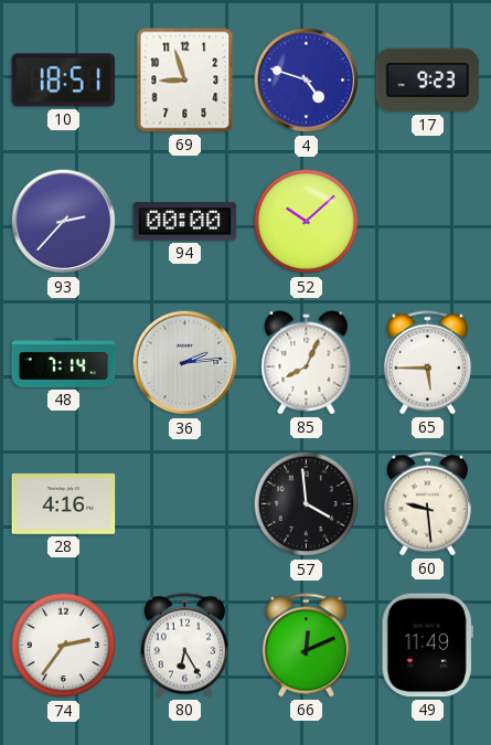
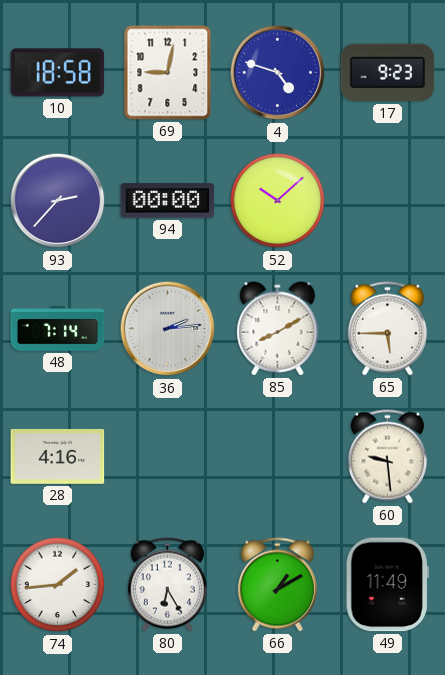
10: 18:51 -> 18:58 (58, 73)
69: 8:57 -> 9:02 (168, 73)
85: 8:04 -> 8:10 (278, 329)
57: 3:59 -> none (307, 504)
74: 2:36 -> 1:44 (58, 585)
66: 12:11 -> 1:10 (277, 585)
